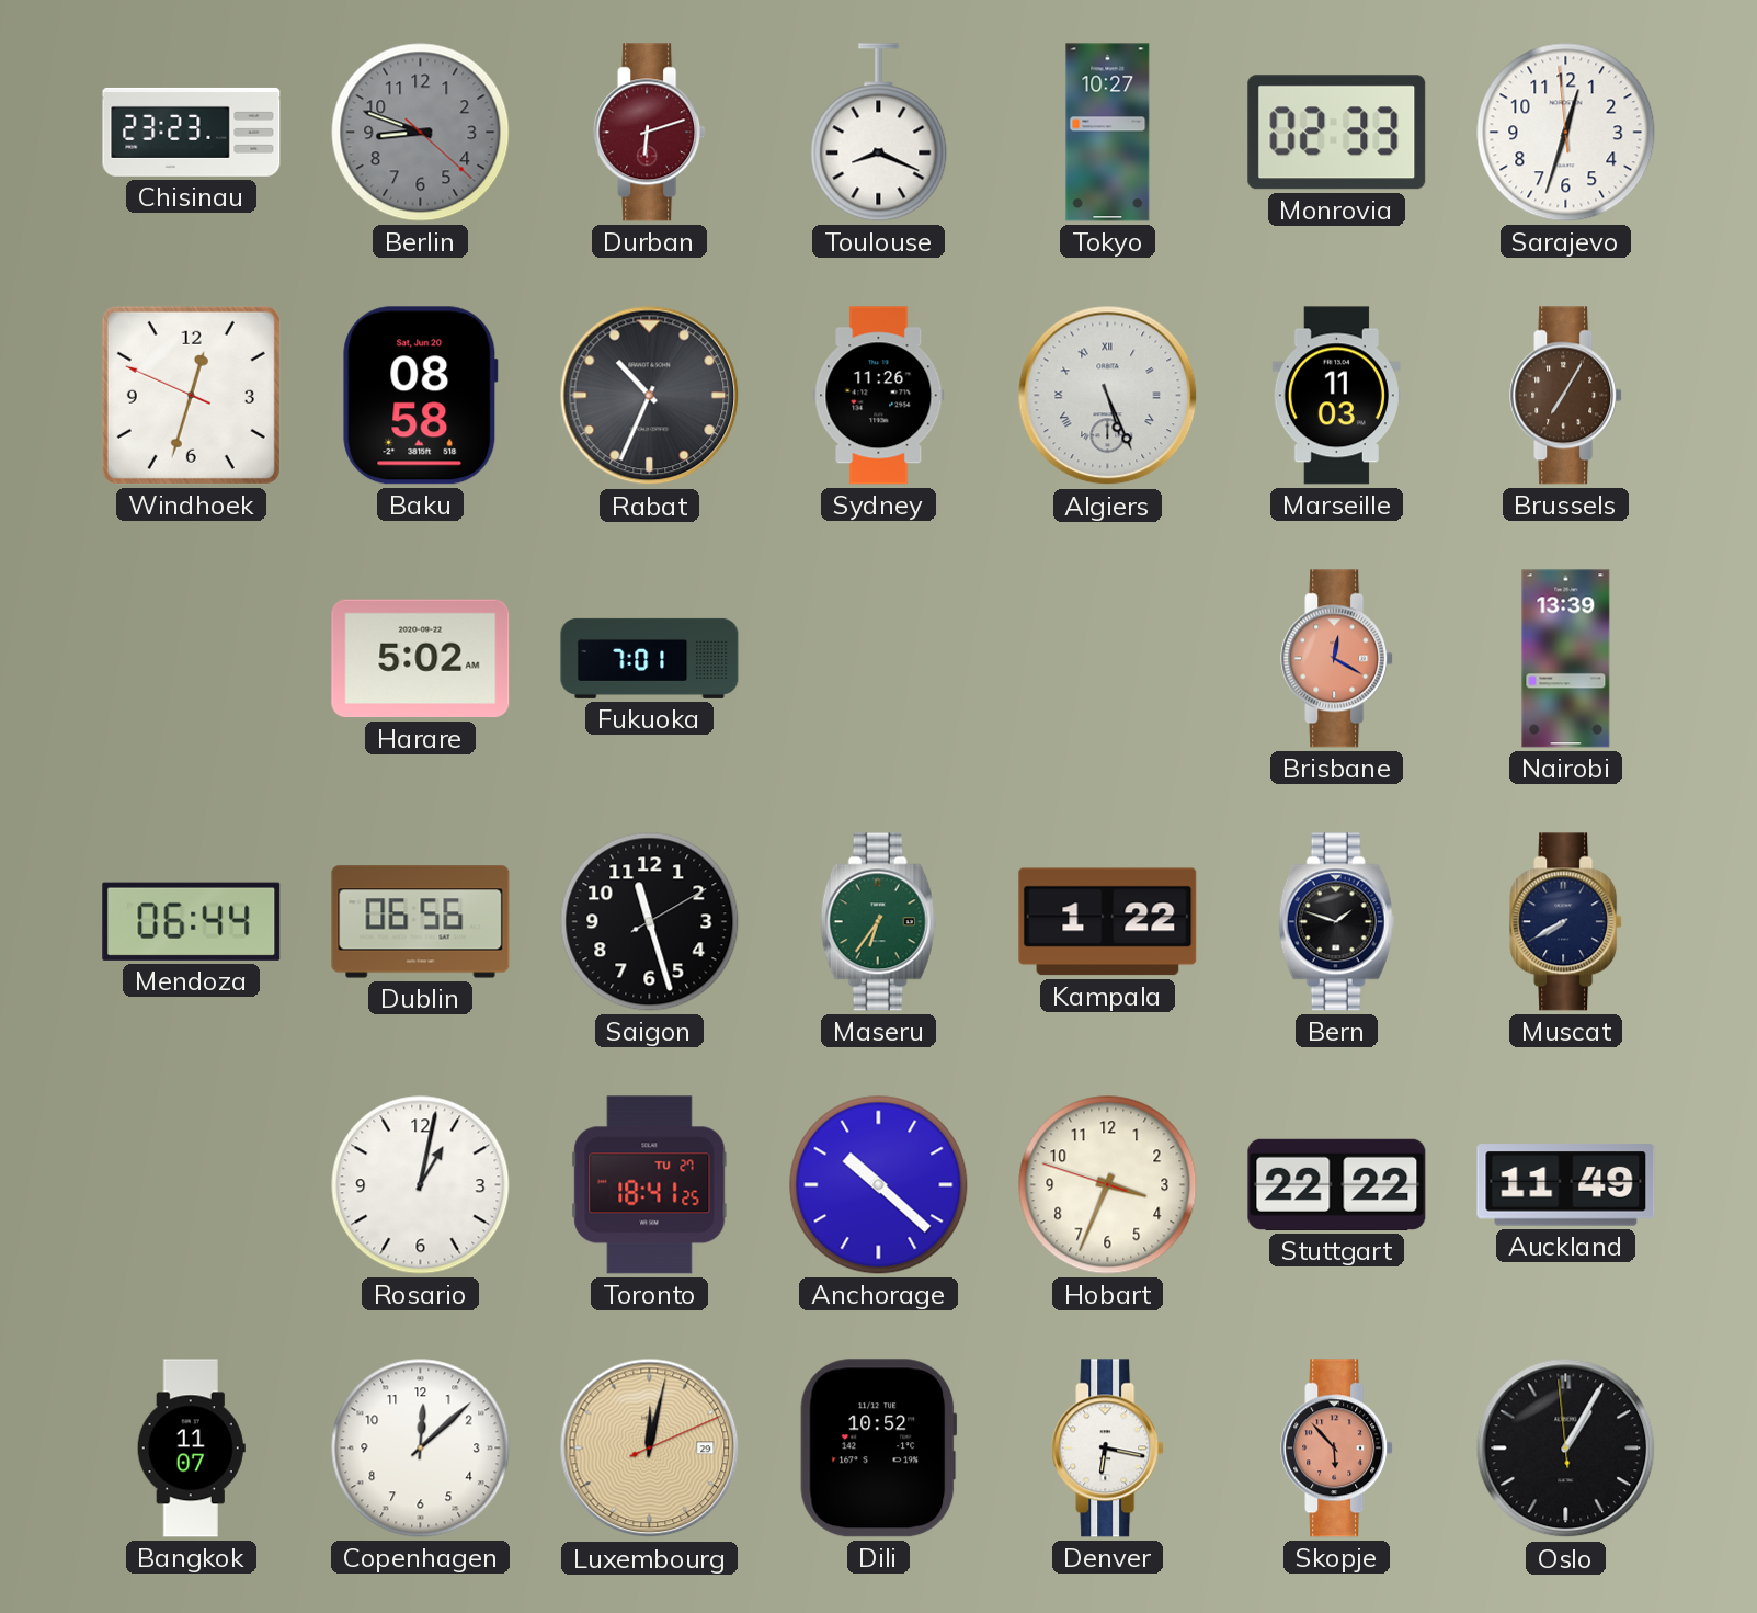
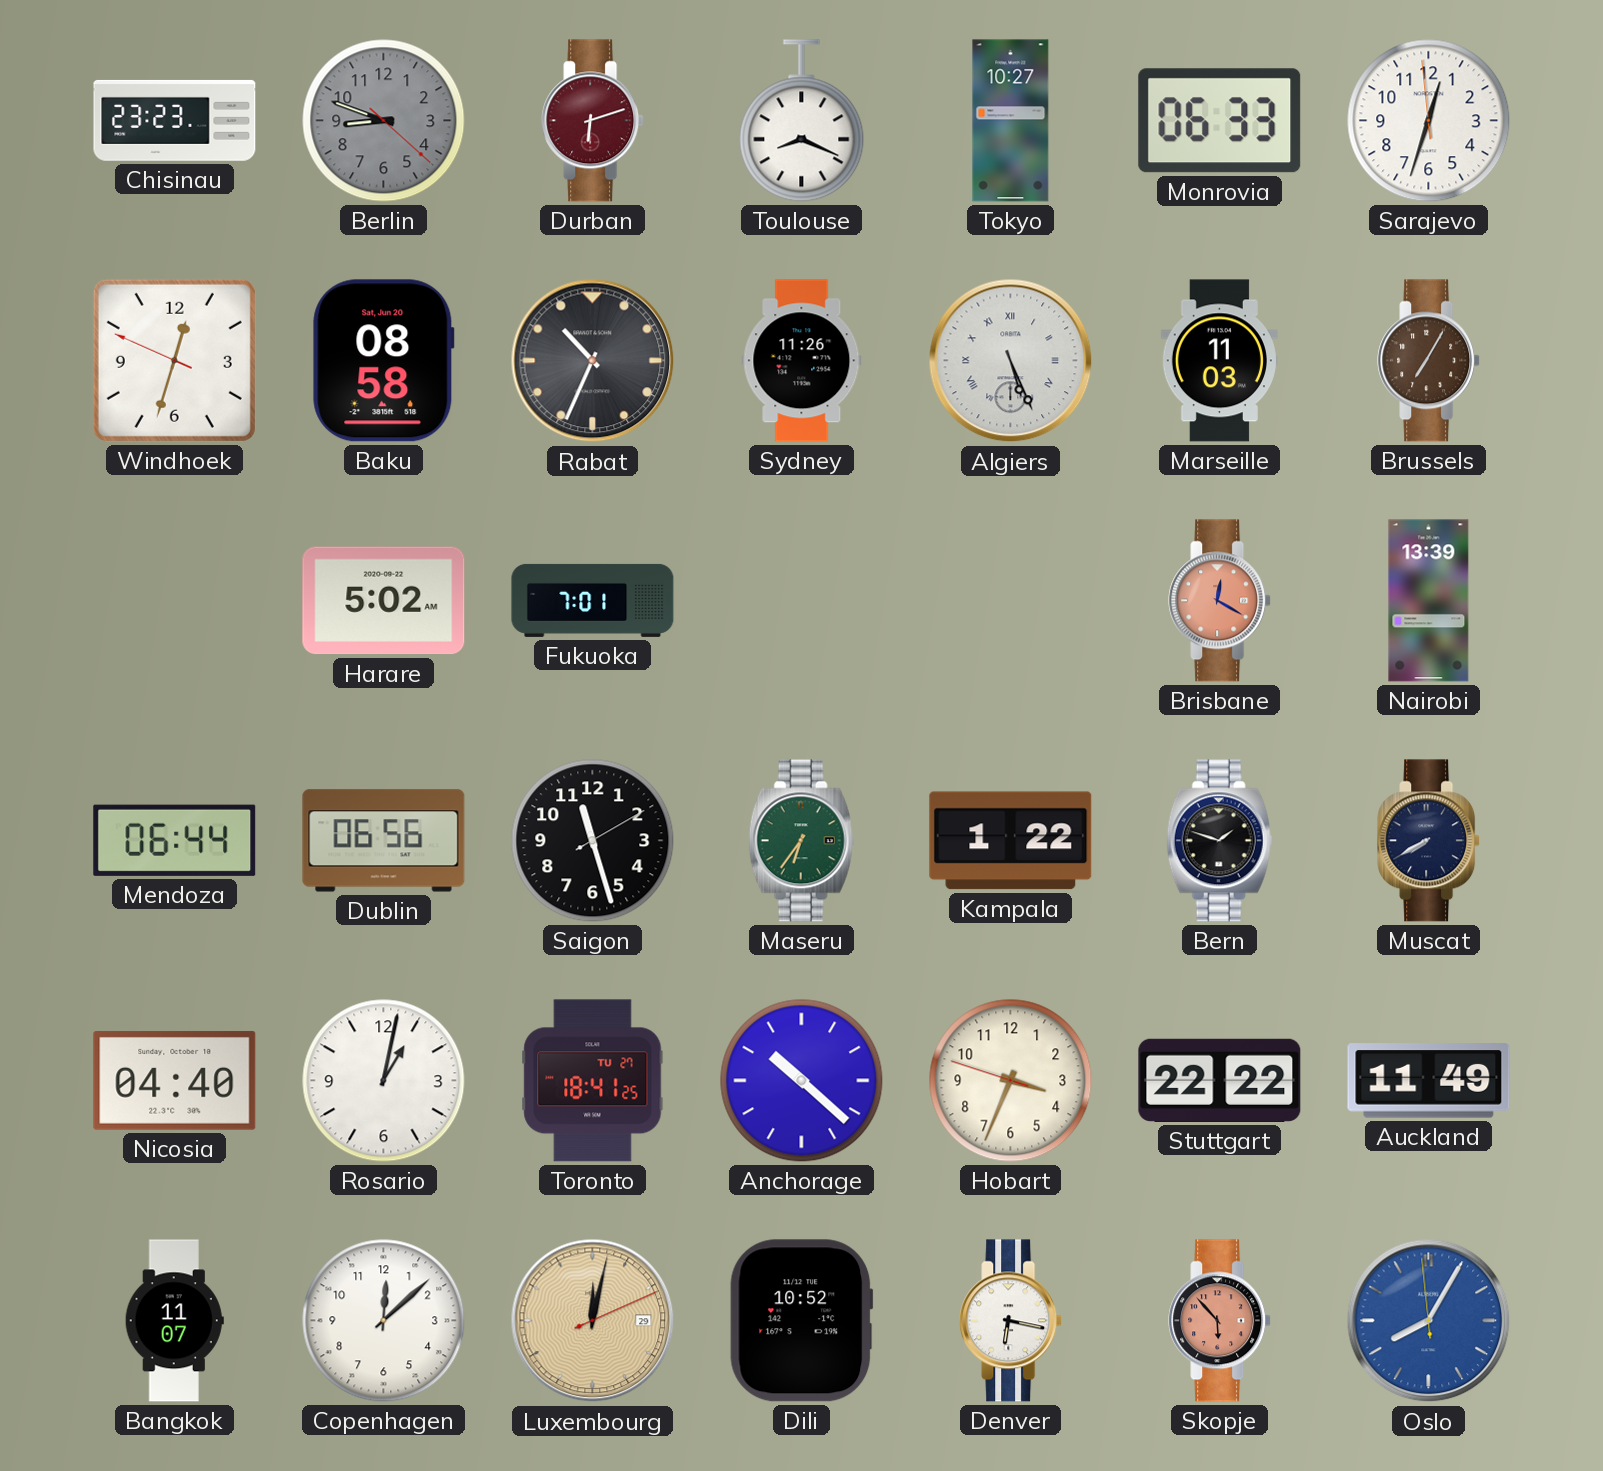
Monrovia: 02:33 -> 06:33 (1220, 121)
Nicosia: none -> 04:40 (175, 1080)
Oslo: 1:04 -> 8:04 (1429, 1321)
Oslo dial: black -> blue (1429, 1321)
